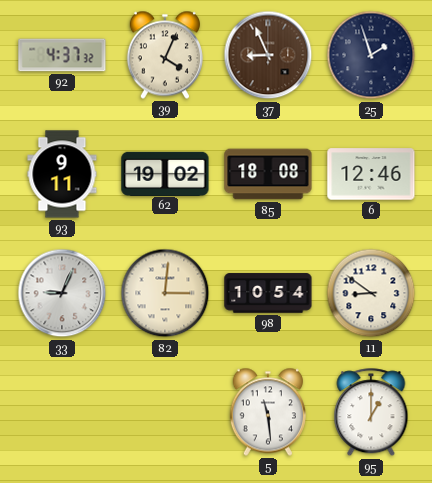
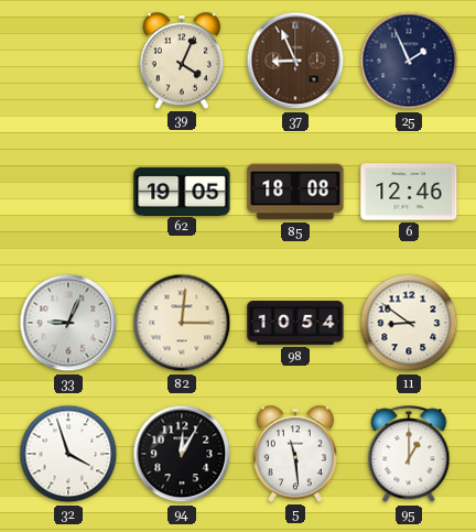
92: 4:37 -> none (62, 55)
25: 1:57 -> 1:56 (409, 61)
93: 9:11 -> none (62, 174)
62: 19:02 -> 19:05 (182, 191)
32: none -> 3:57 (68, 454)
94: none -> 12:05 (182, 454)
